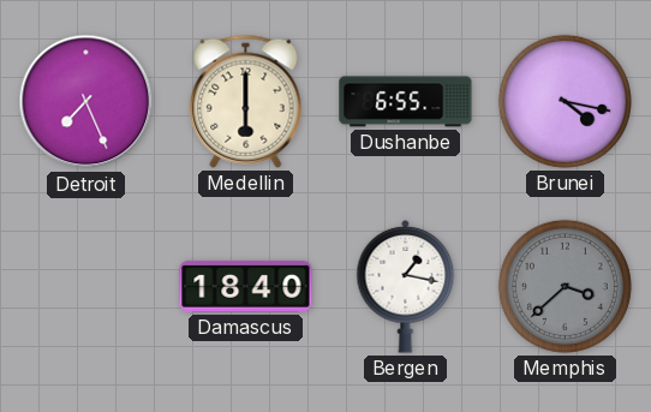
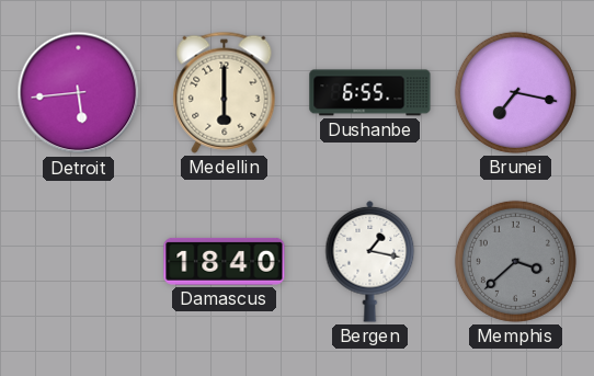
Detroit: 7:26 -> 5:44 (79, 93)
Brunei: 4:17 -> 7:17 (515, 92)
